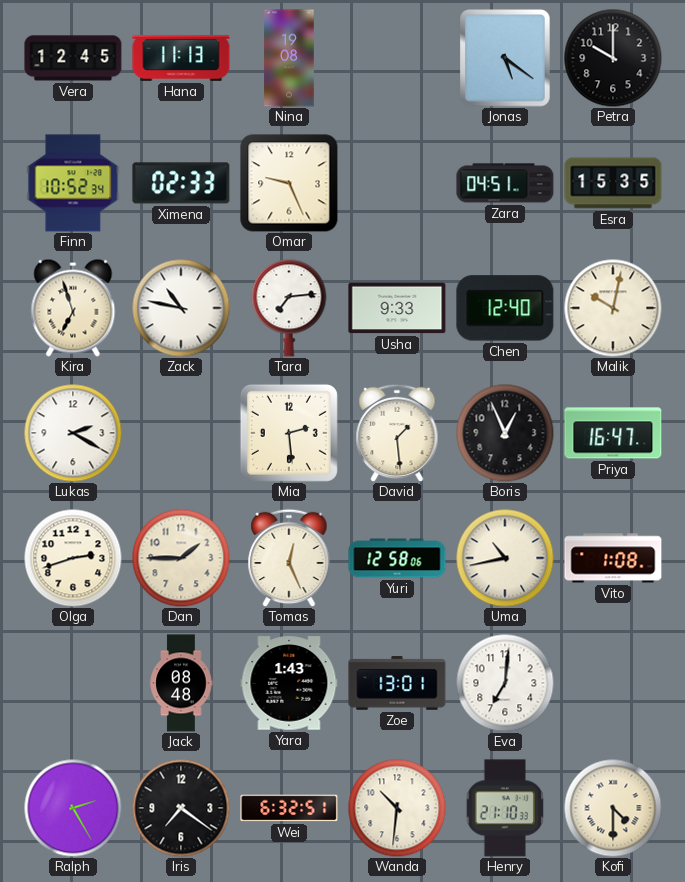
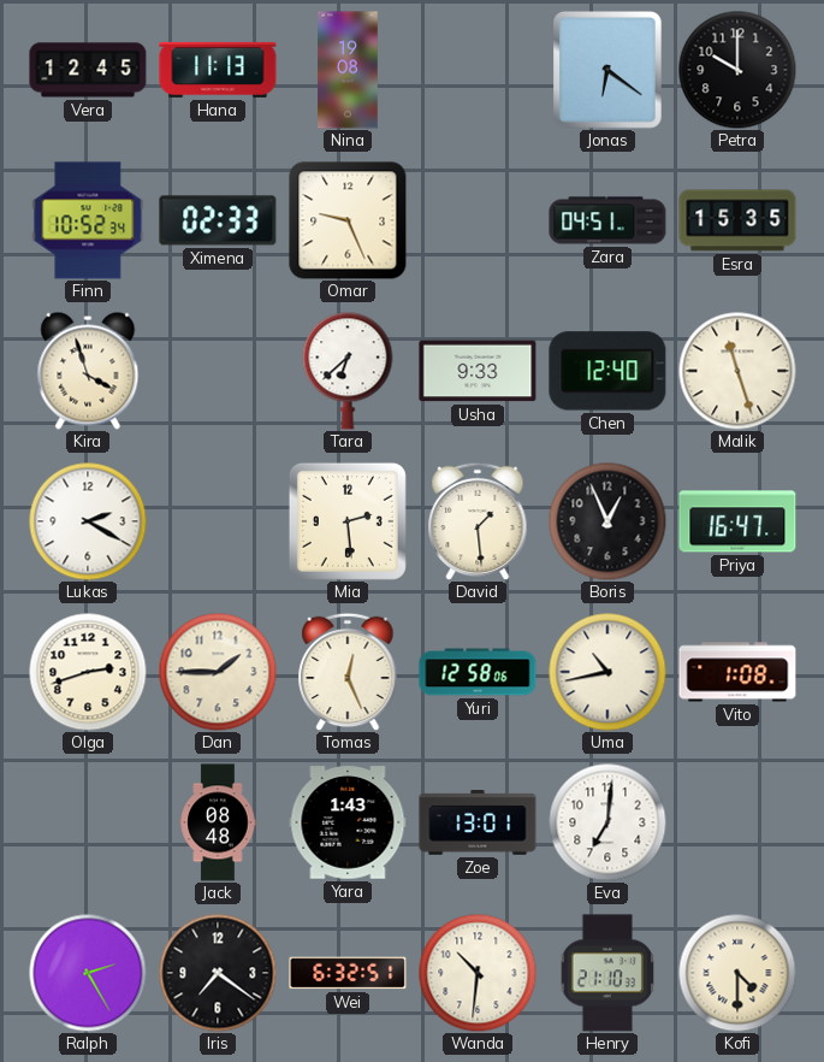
Jonas: 5:21 -> 6:21 (609, 70)
Kira: 6:57 -> 3:57 (88, 371)
Zack: 10:47 -> none (181, 308)
Tara: 7:14 -> 6:38 (348, 371)
Malik: 10:02 -> 11:27 (737, 371)
